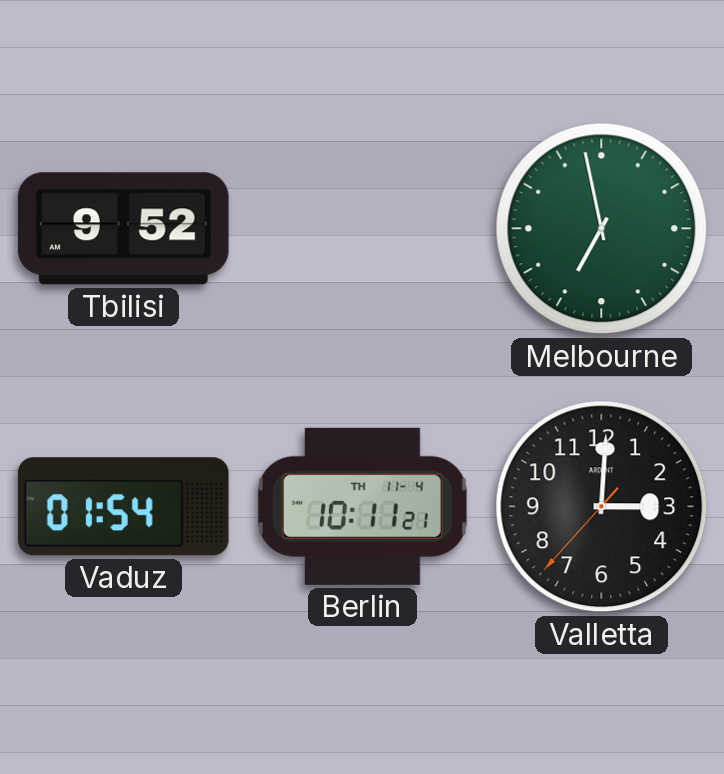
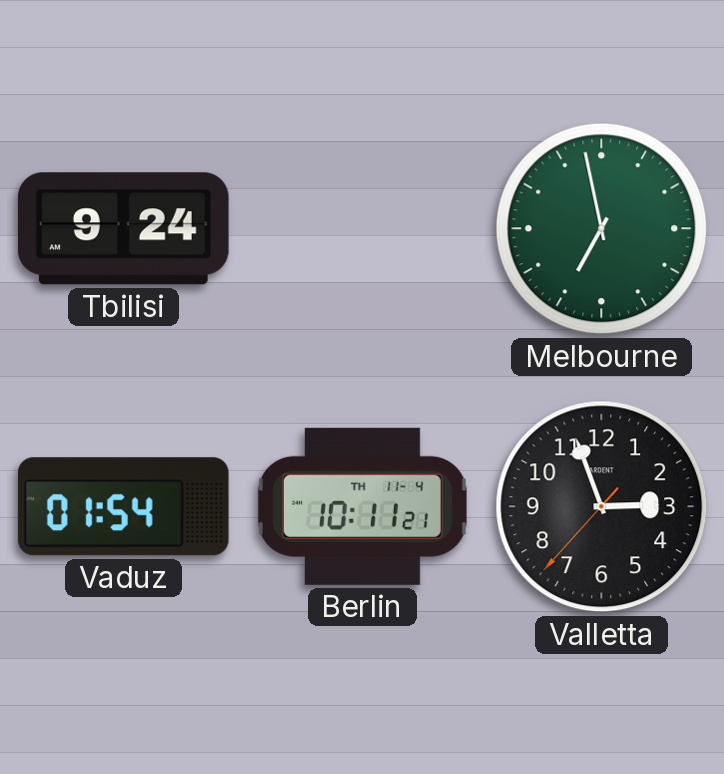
Tbilisi: 9:52 -> 9:24 (123, 229)
Valletta: 3:00 -> 2:56 (602, 507)
